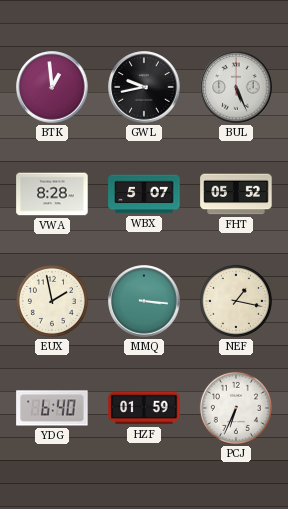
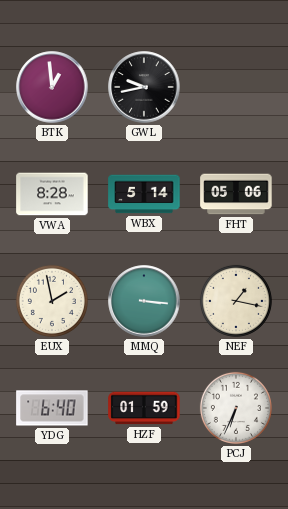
BUL: 5:26 -> none (236, 87)
WBX: 5:07 -> 5:14 (144, 194)
FHT: 05:52 -> 05:06 (236, 194)
